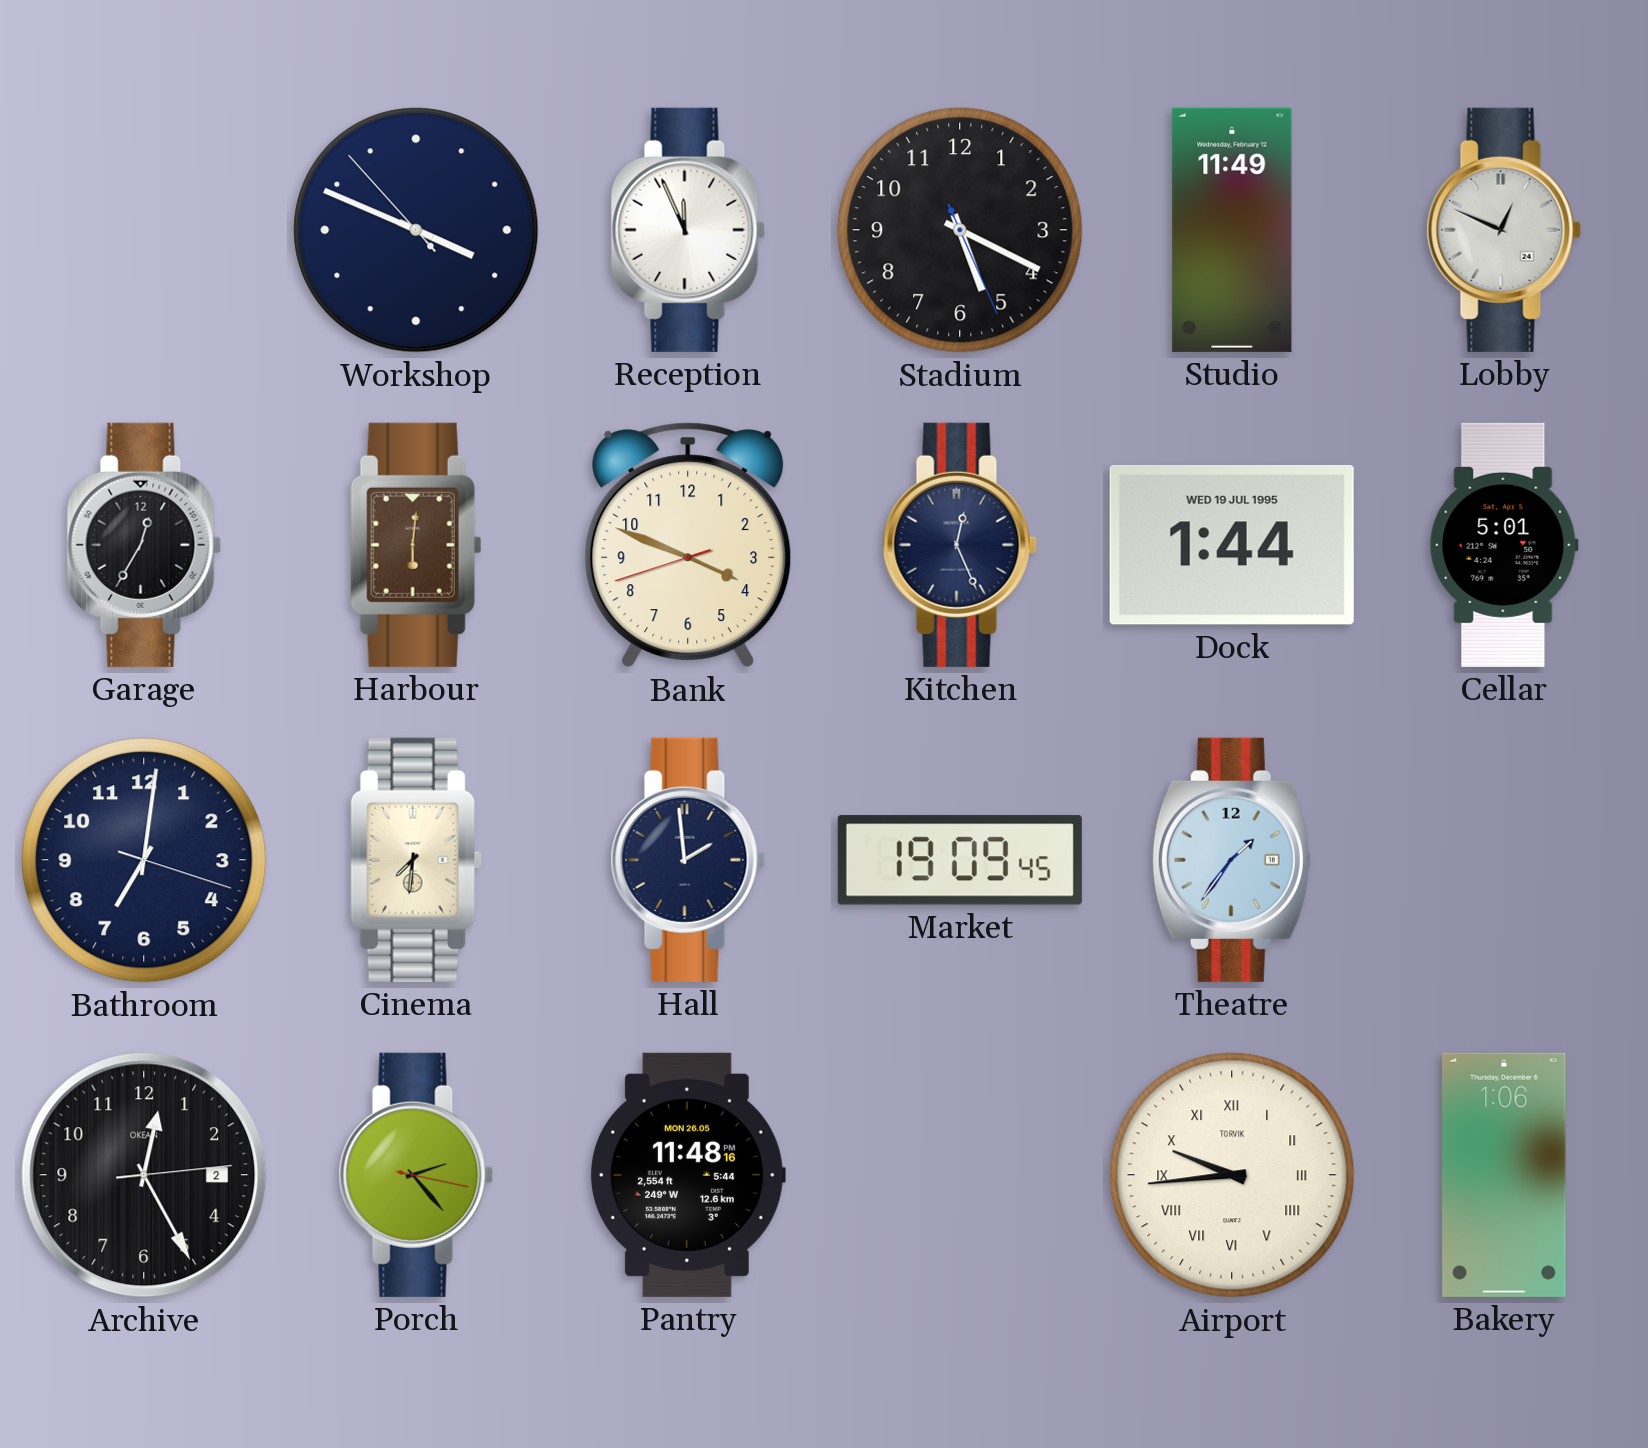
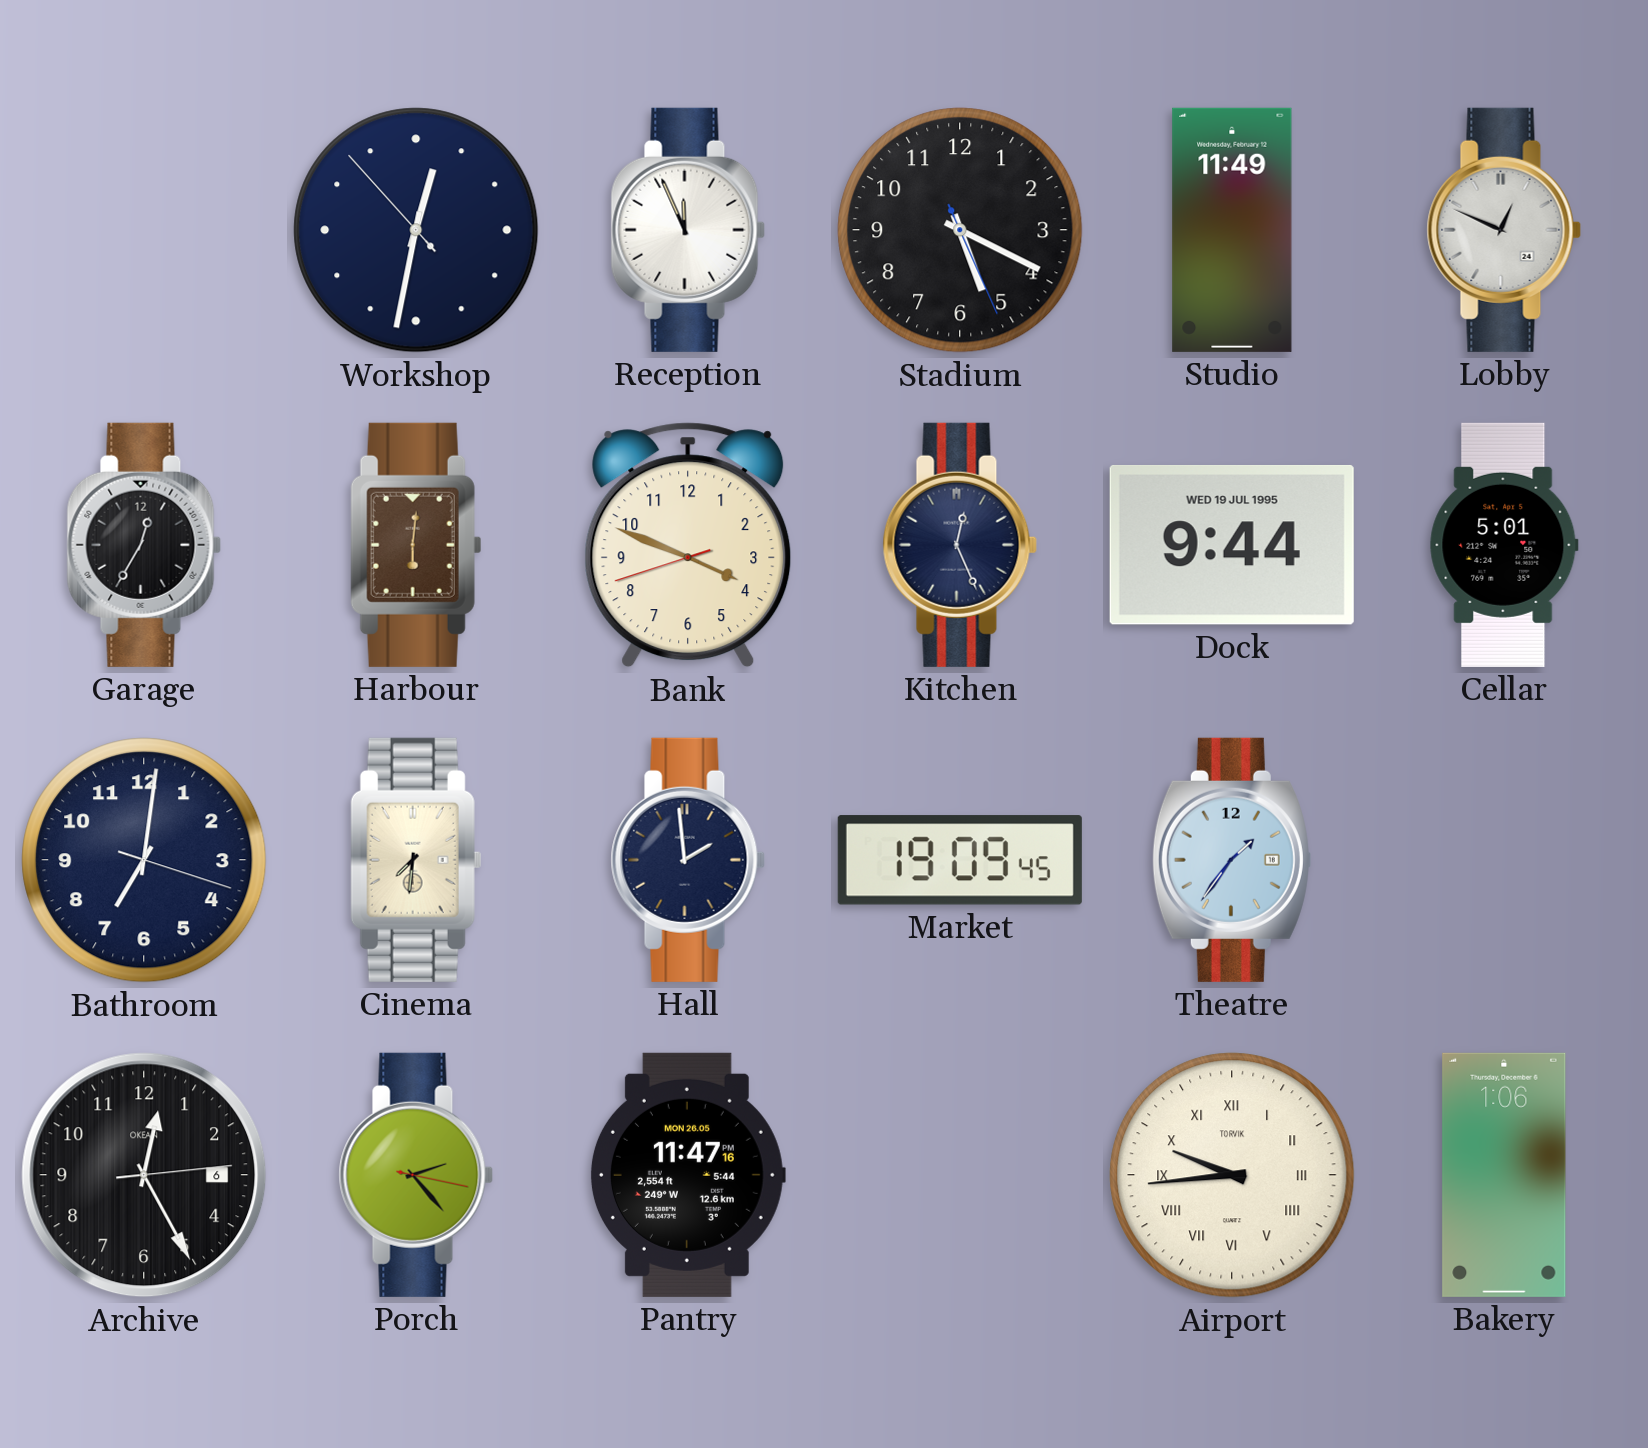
Workshop: 3:48 -> 12:31 (416, 230)
Dock: 1:44 -> 9:44 (1232, 545)
Archive date: 2 -> 6 (144, 1175)
Pantry: 11:48 -> 11:47 (688, 1175)
